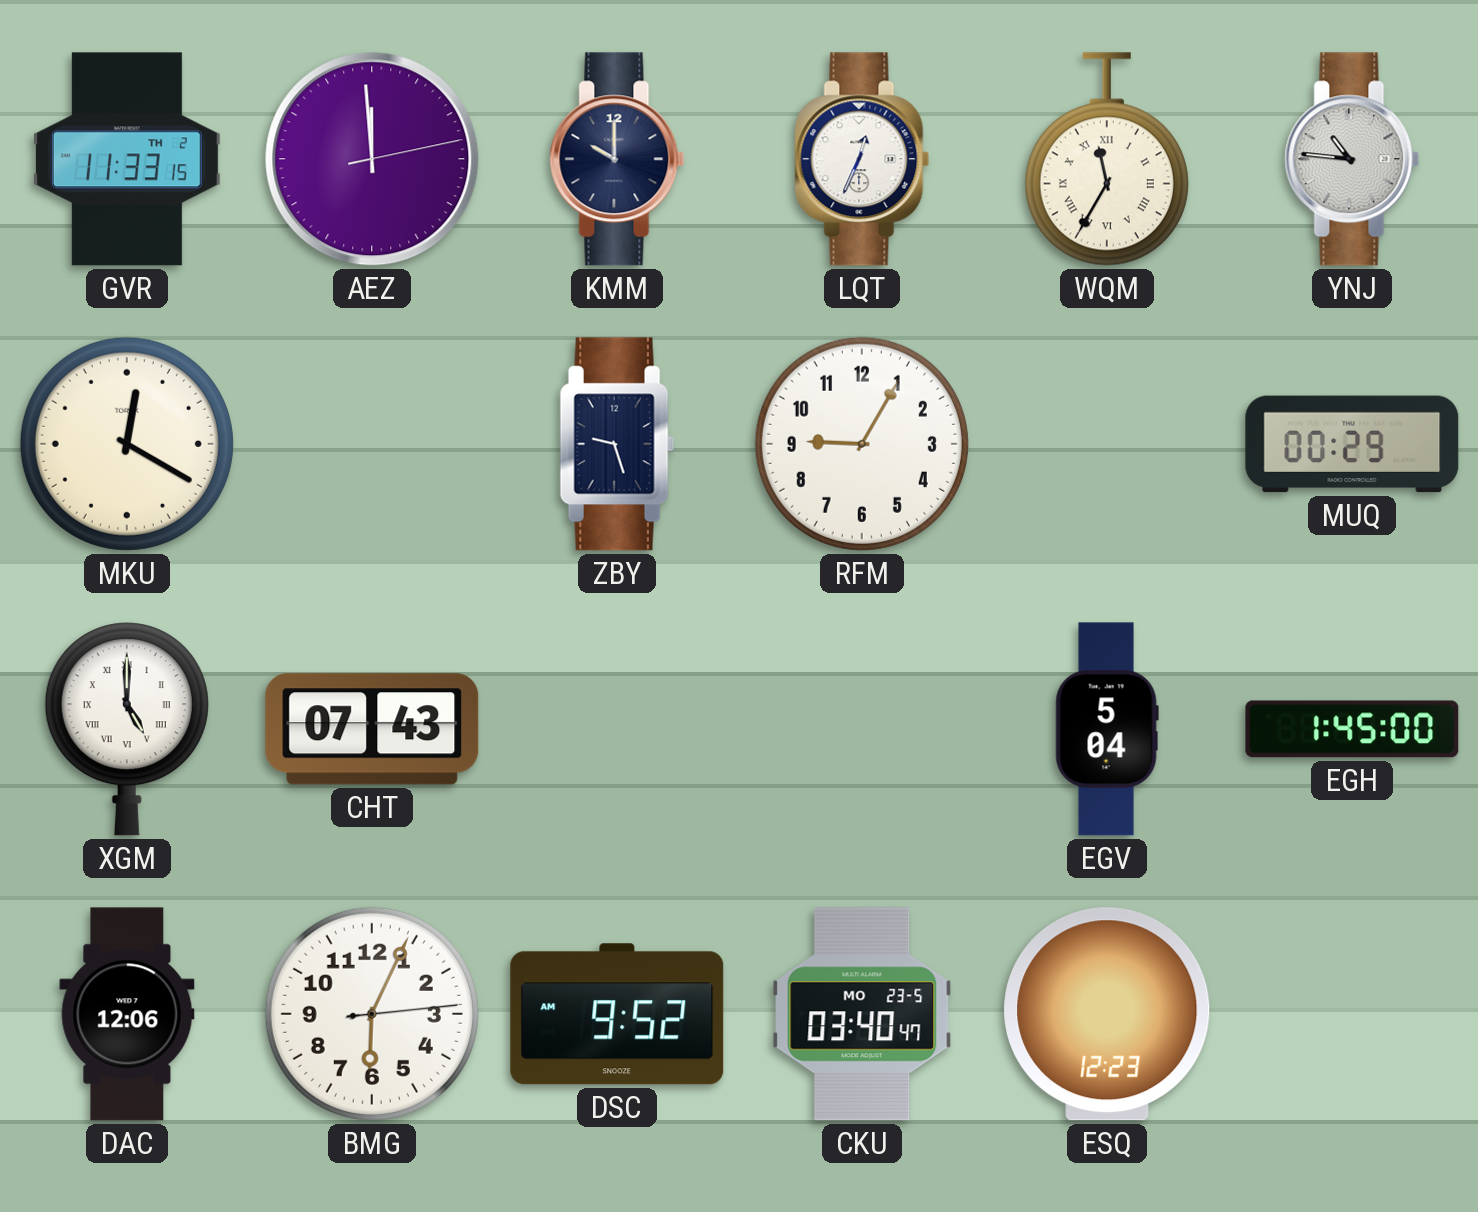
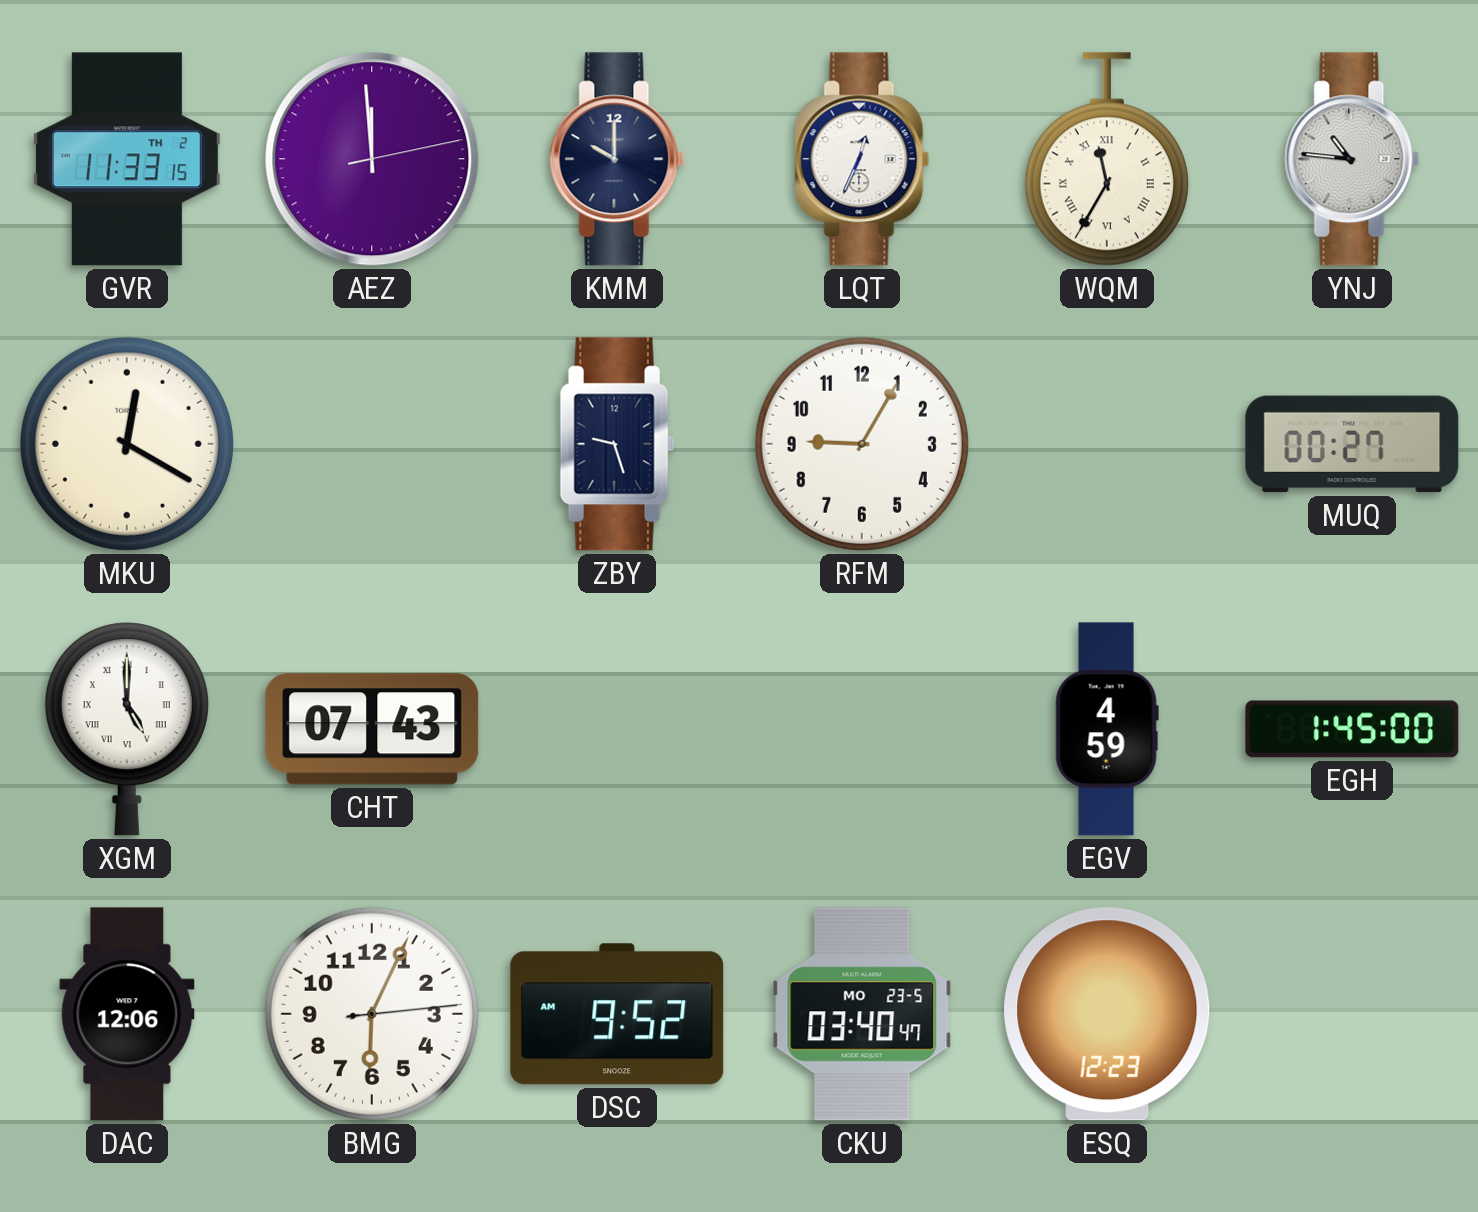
MUQ: 00:29 -> 00:27 (1352, 444)
EGV: 5:04 -> 4:59 (1107, 729)
